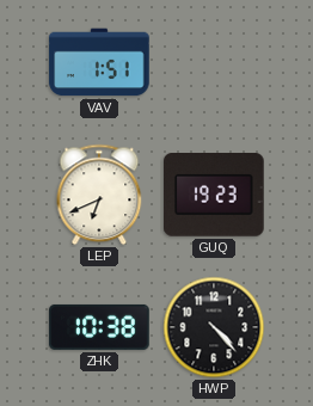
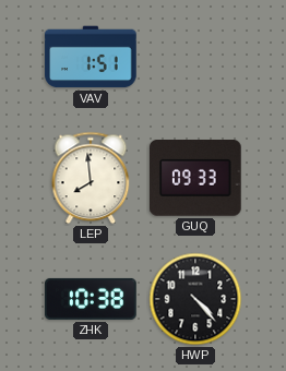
LEP: 6:41 -> 7:59 (91, 178)
GUQ: 19:23 -> 09:33 (195, 179)
